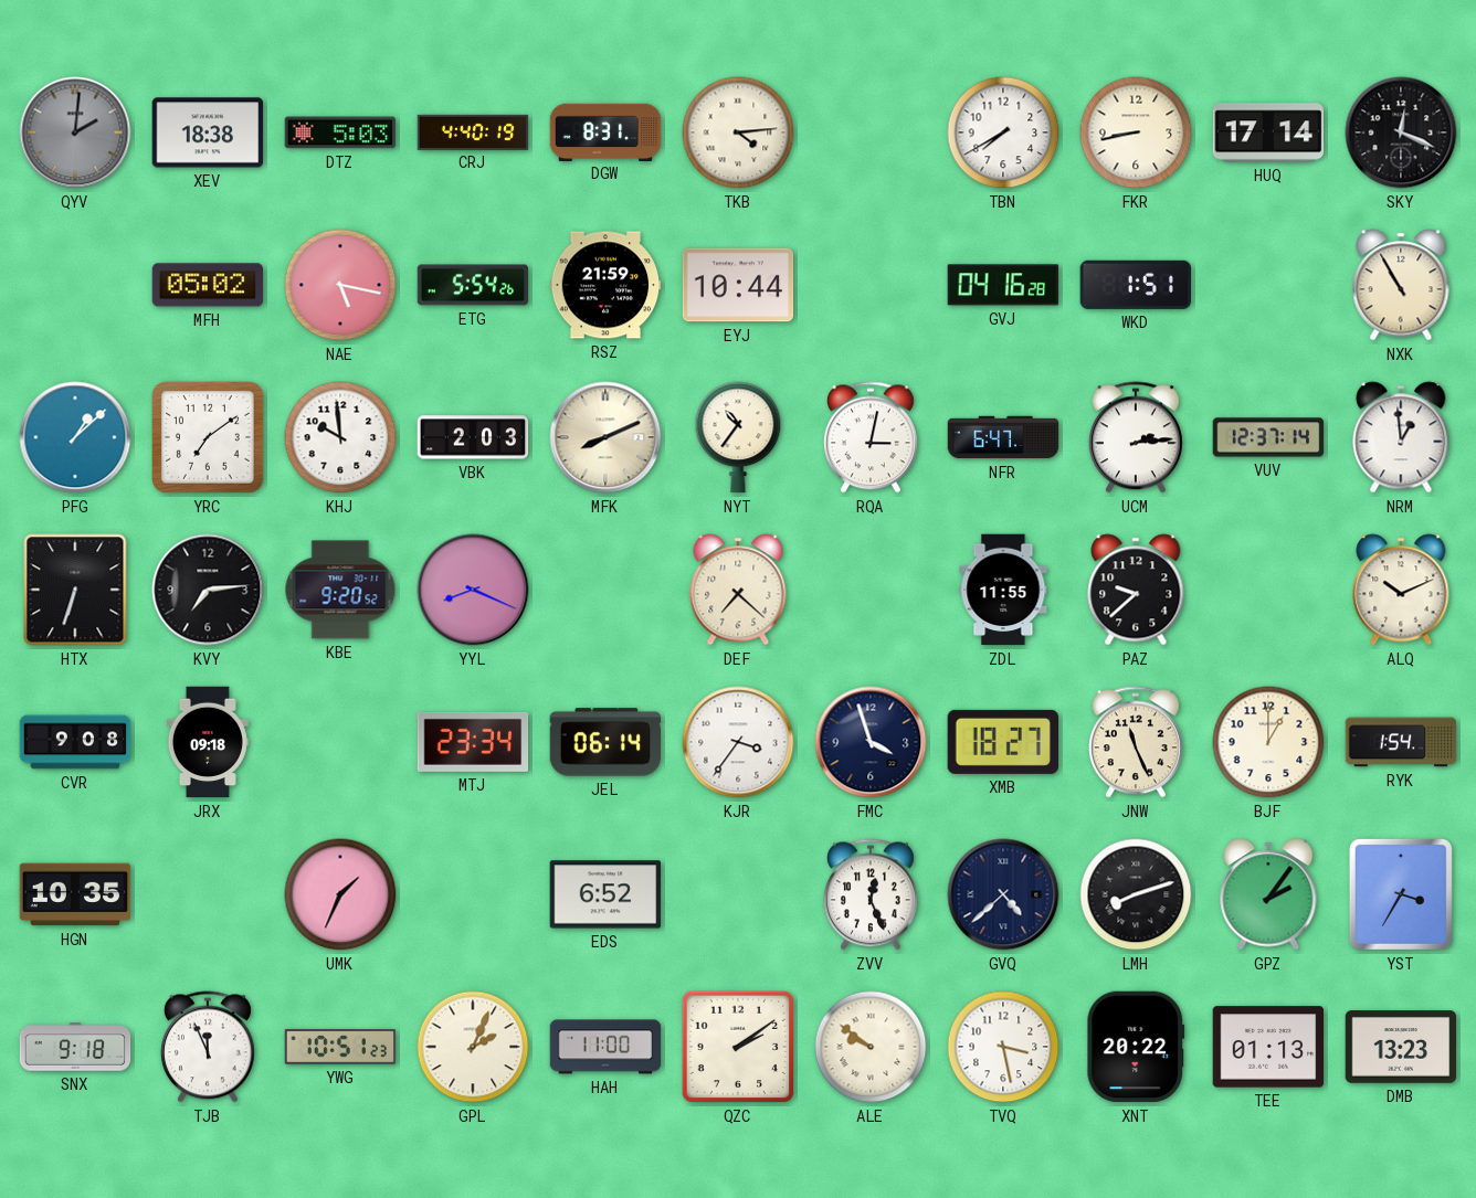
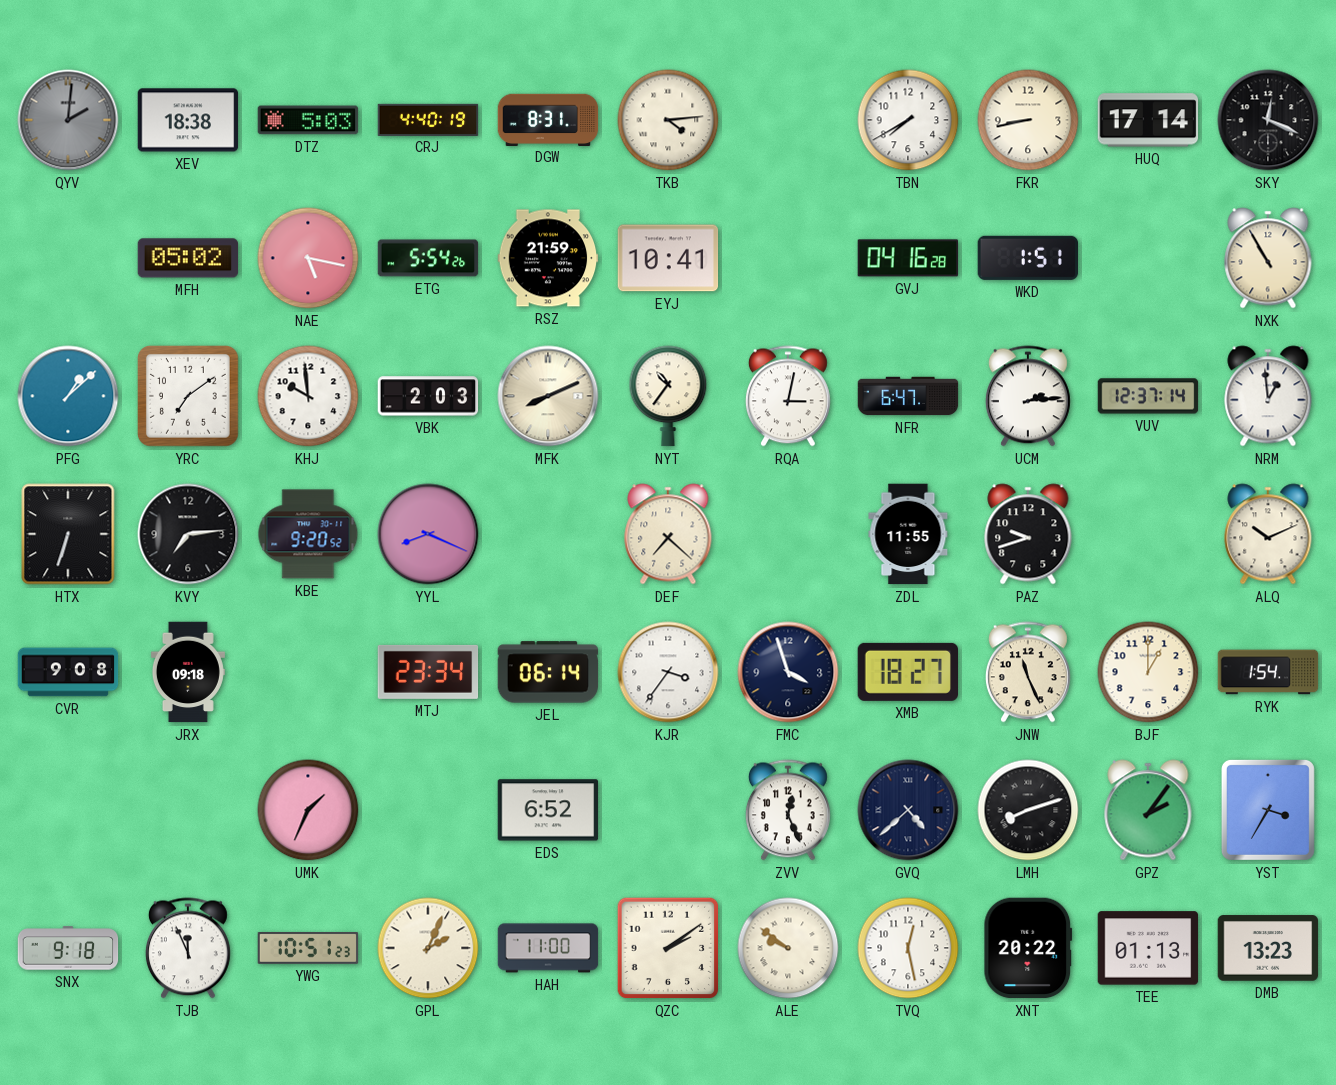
EYJ: 10:44 -> 10:41 (668, 258)
PAZ: 9:38 -> 9:42 (1028, 534)
HGN: 10:35 -> none (75, 894)
TVQ: 3:28 -> 12:28 (908, 948)
